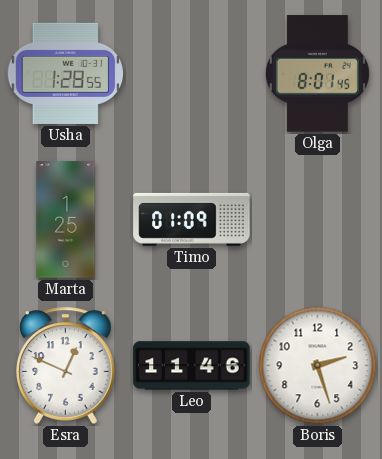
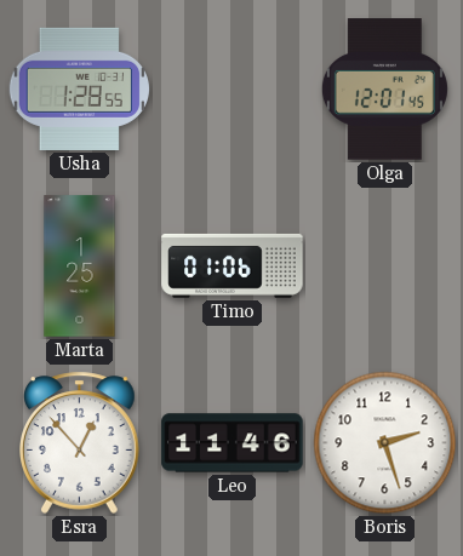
Olga: 8:01 -> 12:01 (384, 90)
Timo: 01:09 -> 01:06 (233, 265)
Esra: 12:49 -> 12:53 (80, 442)
